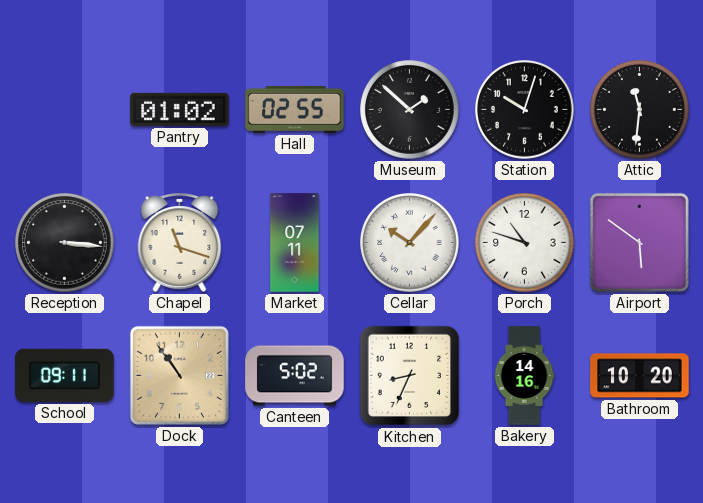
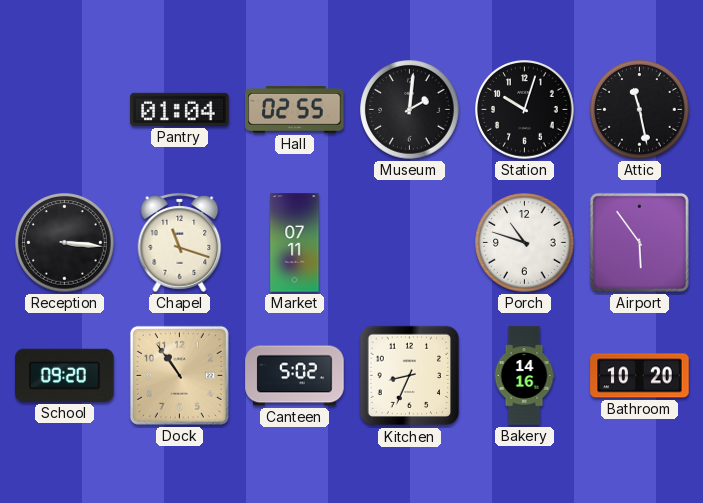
Pantry: 01:02 -> 01:04 (180, 109)
Museum: 1:52 -> 2:01 (410, 110)
Attic: 11:31 -> 11:28 (640, 110)
Cellar: 10:07 -> none (410, 243)
Airport: 5:51 -> 5:54 (639, 242)
School: 09:11 -> 09:20 (65, 375)
